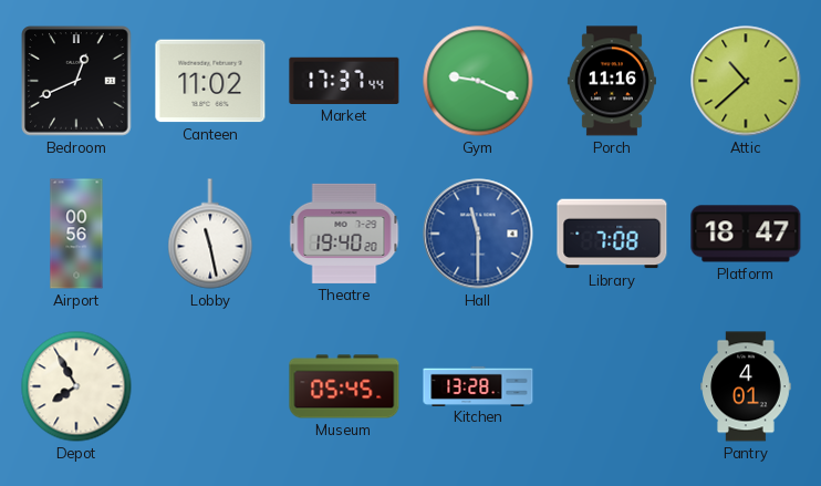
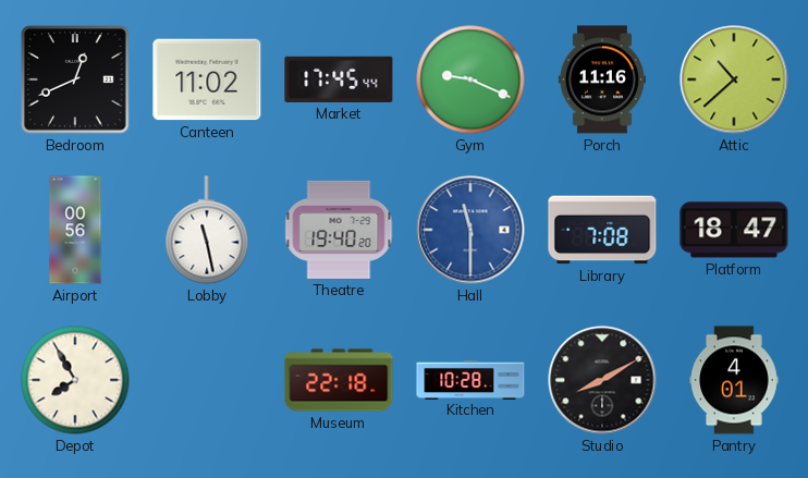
Market: 17:37 -> 17:45 (339, 79)
Museum: 05:45 -> 22:18 (339, 380)
Kitchen: 13:28 -> 10:28 (470, 379)
Studio: none -> 8:10 (602, 380)
